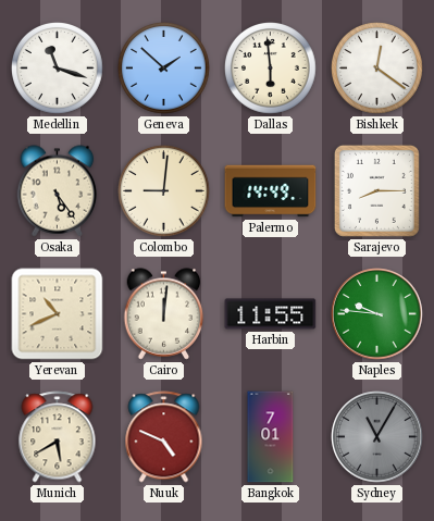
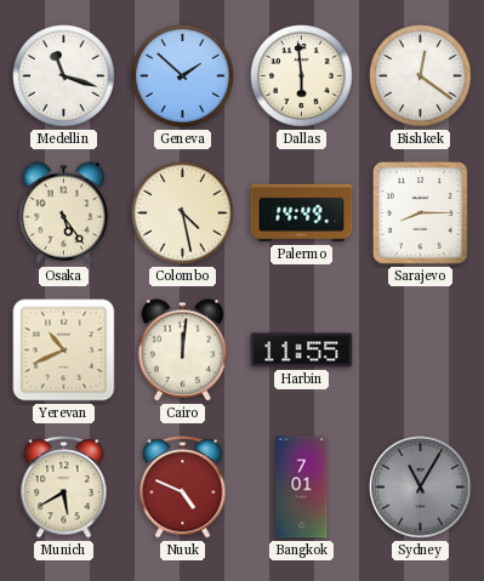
Colombo: 9:01 -> 4:28 (183, 213)
Naples: 9:46 -> none (377, 314)
